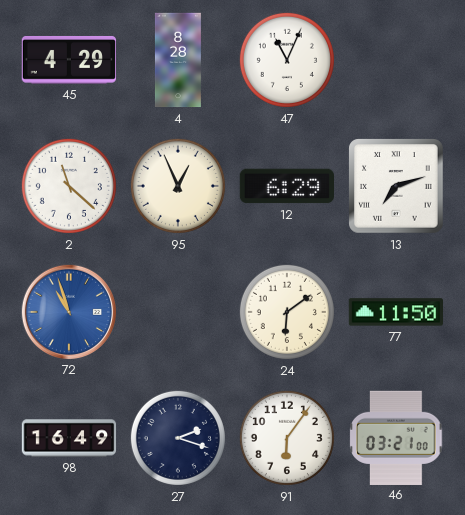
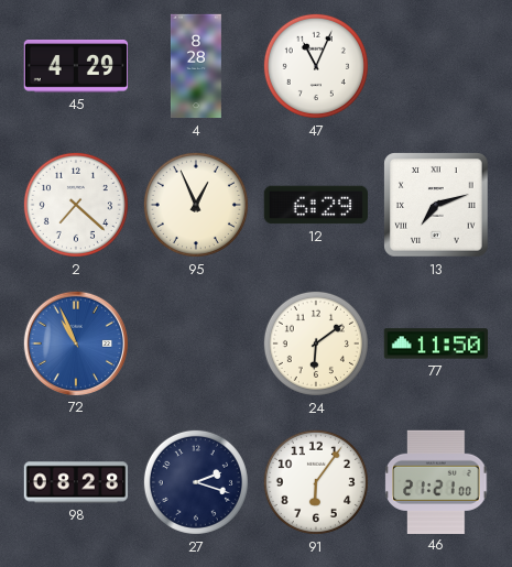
2: 11:22 -> 7:22 (76, 205)
72: 10:57 -> 10:56 (75, 342)
98: 16:49 -> 08:28 (76, 482)
46: 03:21 -> 21:21 (436, 481)
